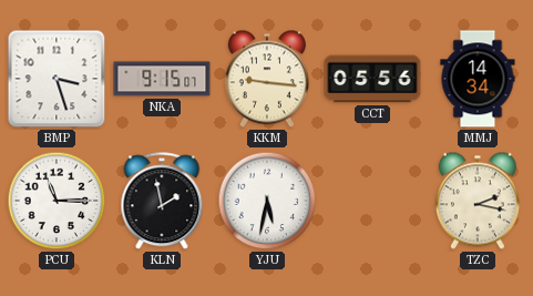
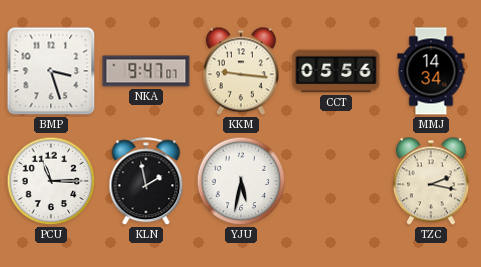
NKA: 9:15 -> 9:47 (146, 71)
